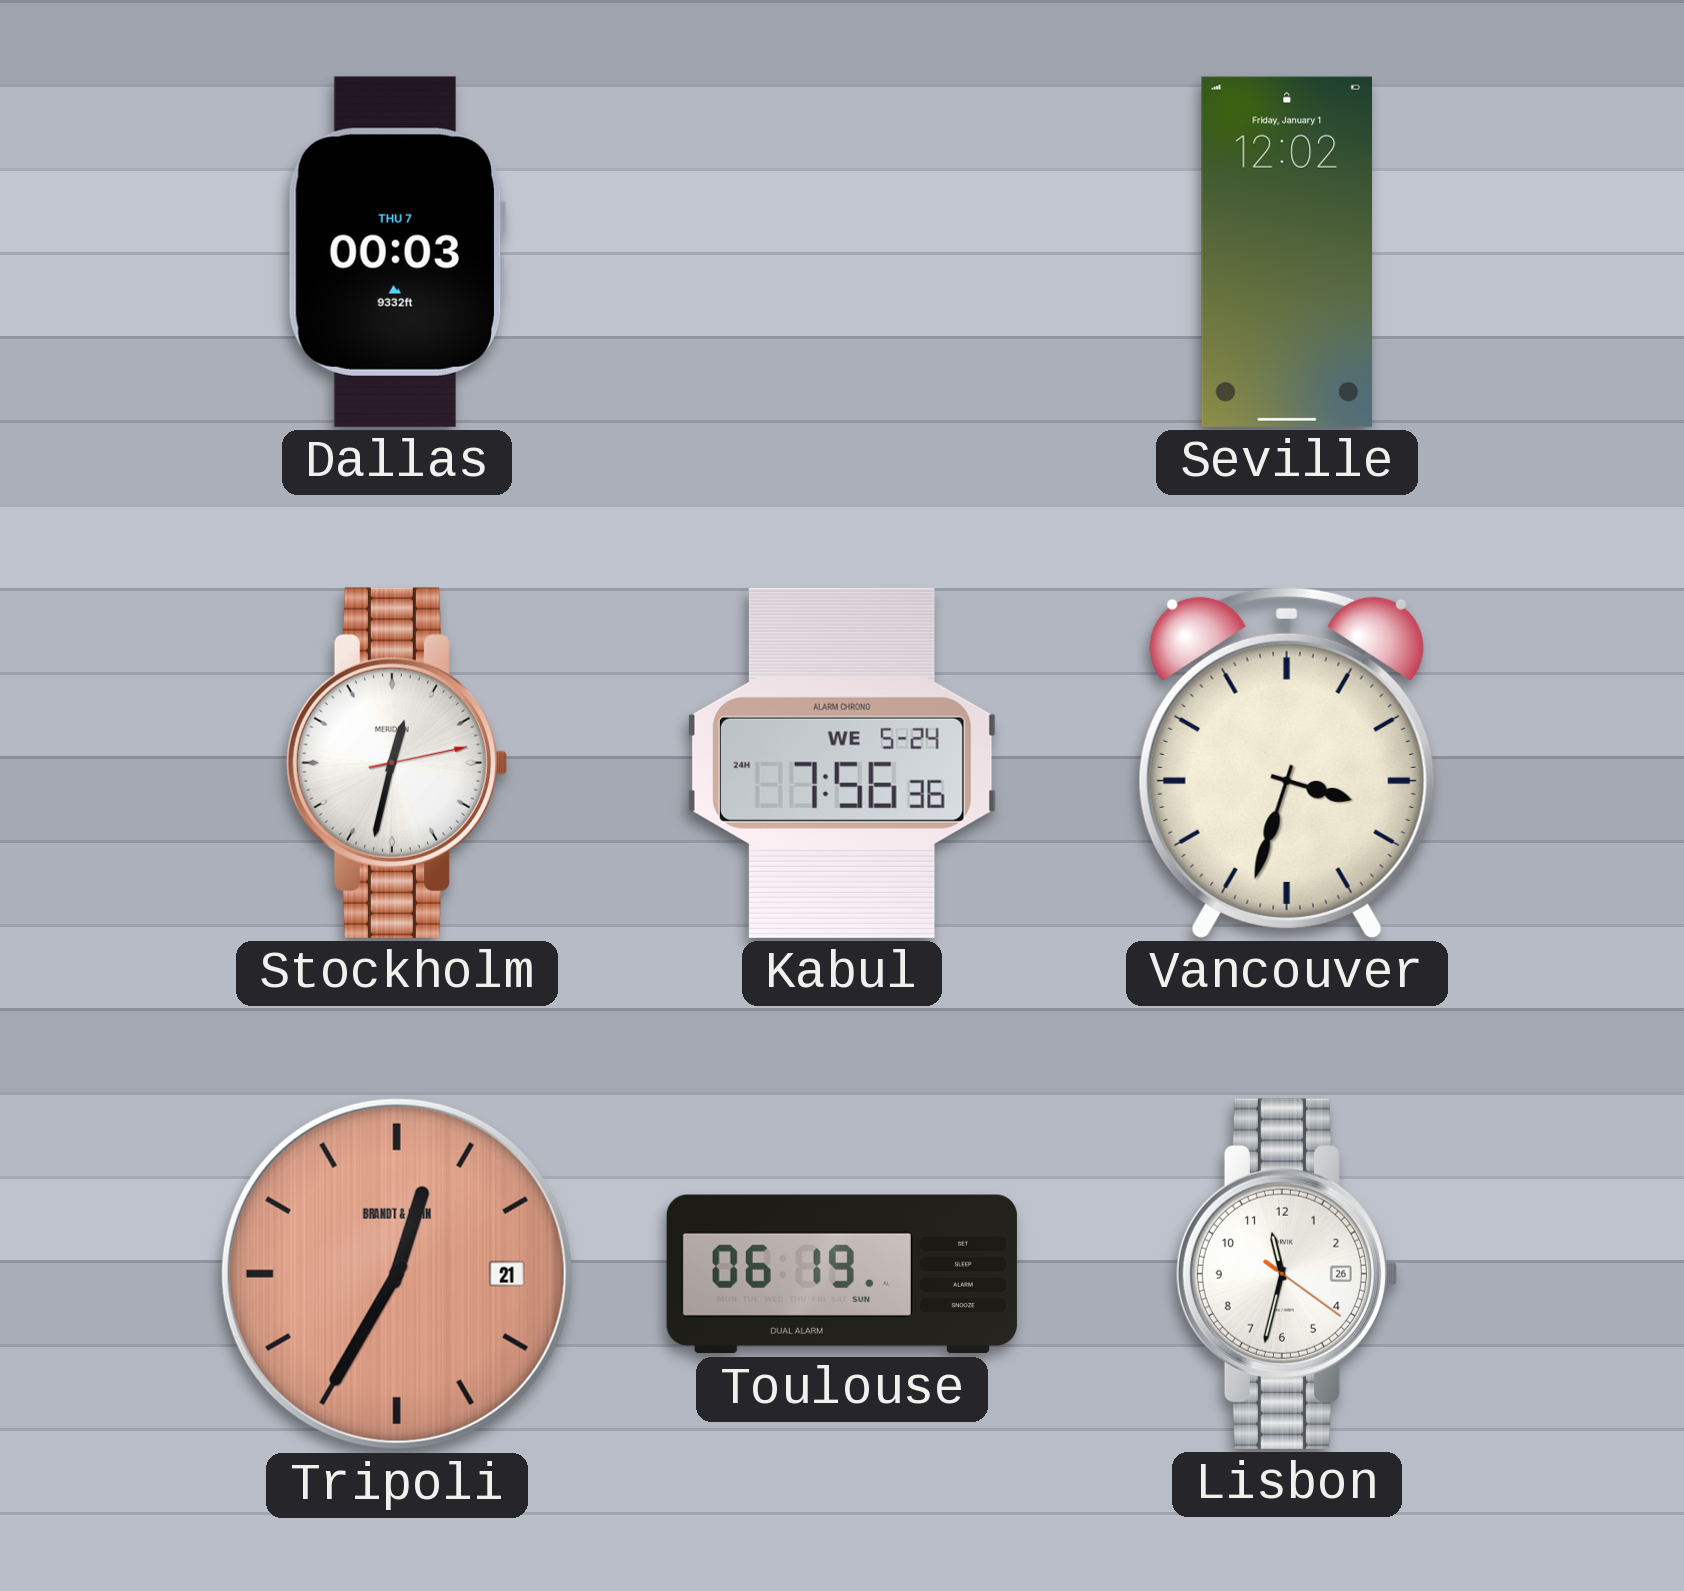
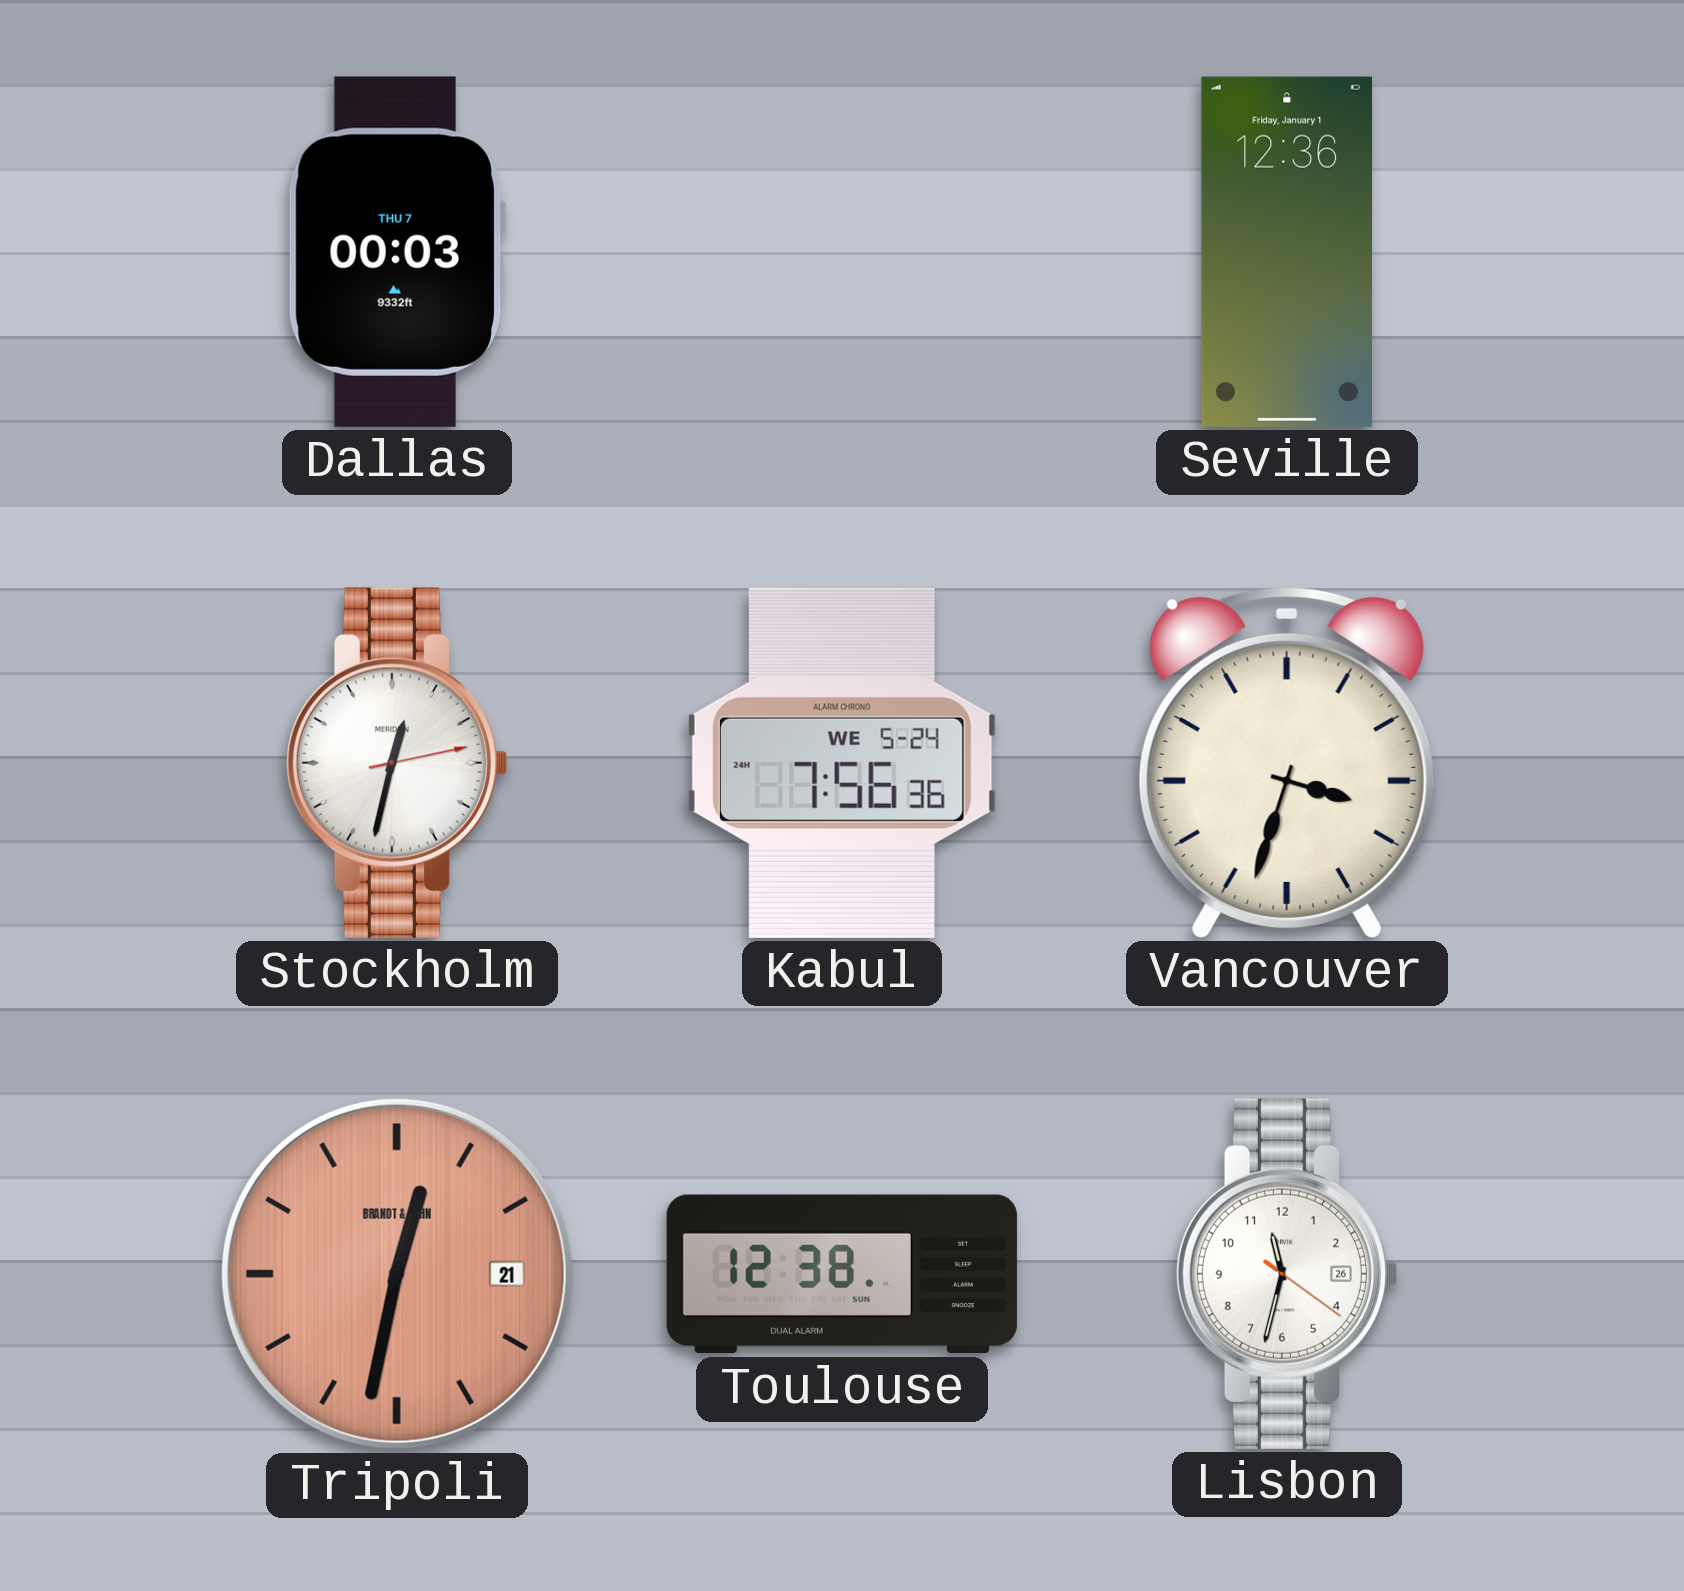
Seville: 12:02 -> 12:36 (1286, 252)
Tripoli: 12:35 -> 12:32 (397, 1274)
Toulouse: 06:19 -> 12:38 (842, 1274)
